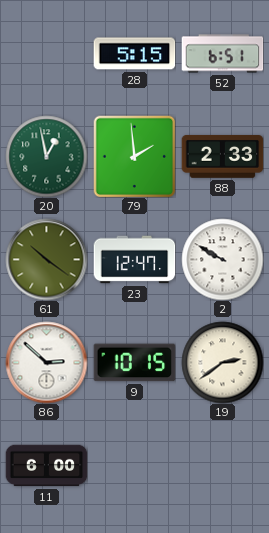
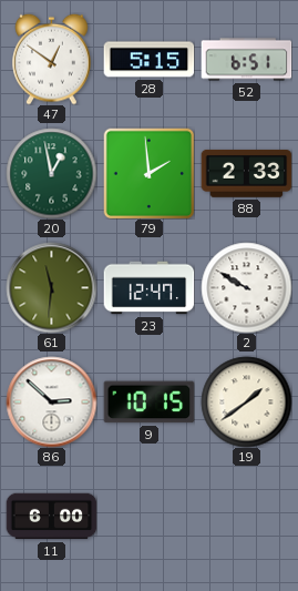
47: none -> 12:51 (52, 59)
61: 10:21 -> 11:31 (51, 287)
19: 2:39 -> 1:39 (246, 401)
